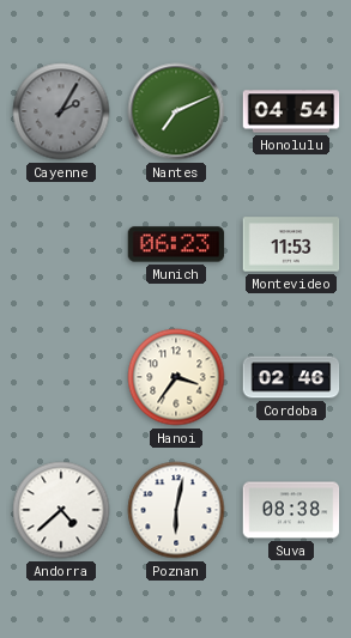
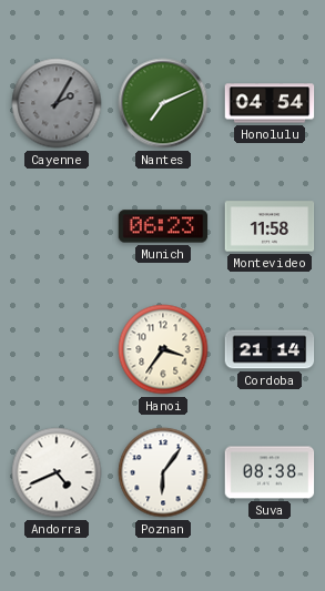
Montevideo: 11:53 -> 11:58 (270, 226)
Cordoba: 02:46 -> 21:14 (270, 349)
Andorra: 4:38 -> 4:41 (57, 472)
Poznan: 6:02 -> 6:06 (163, 472)
